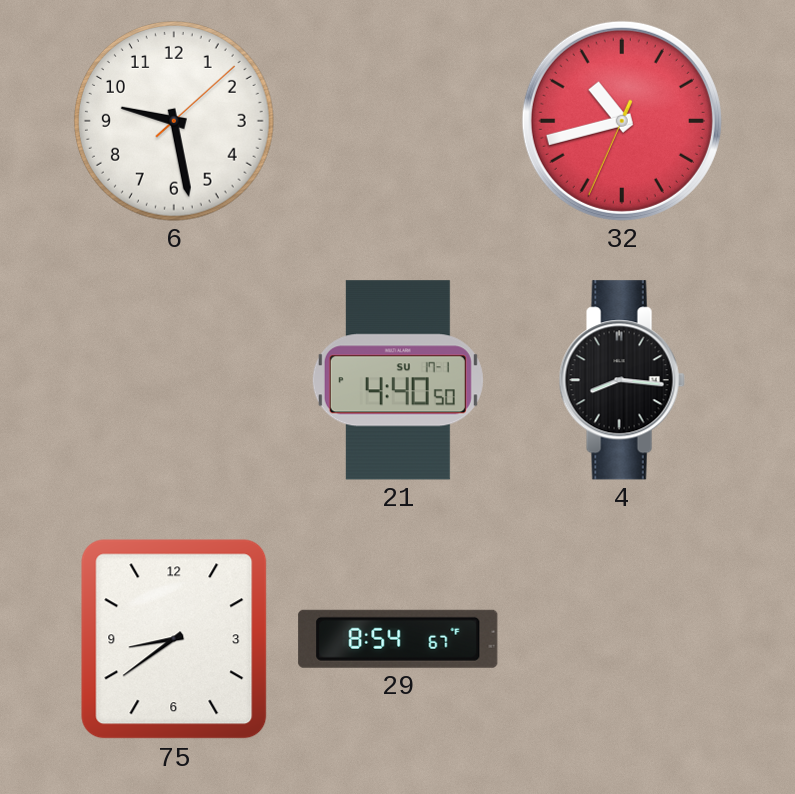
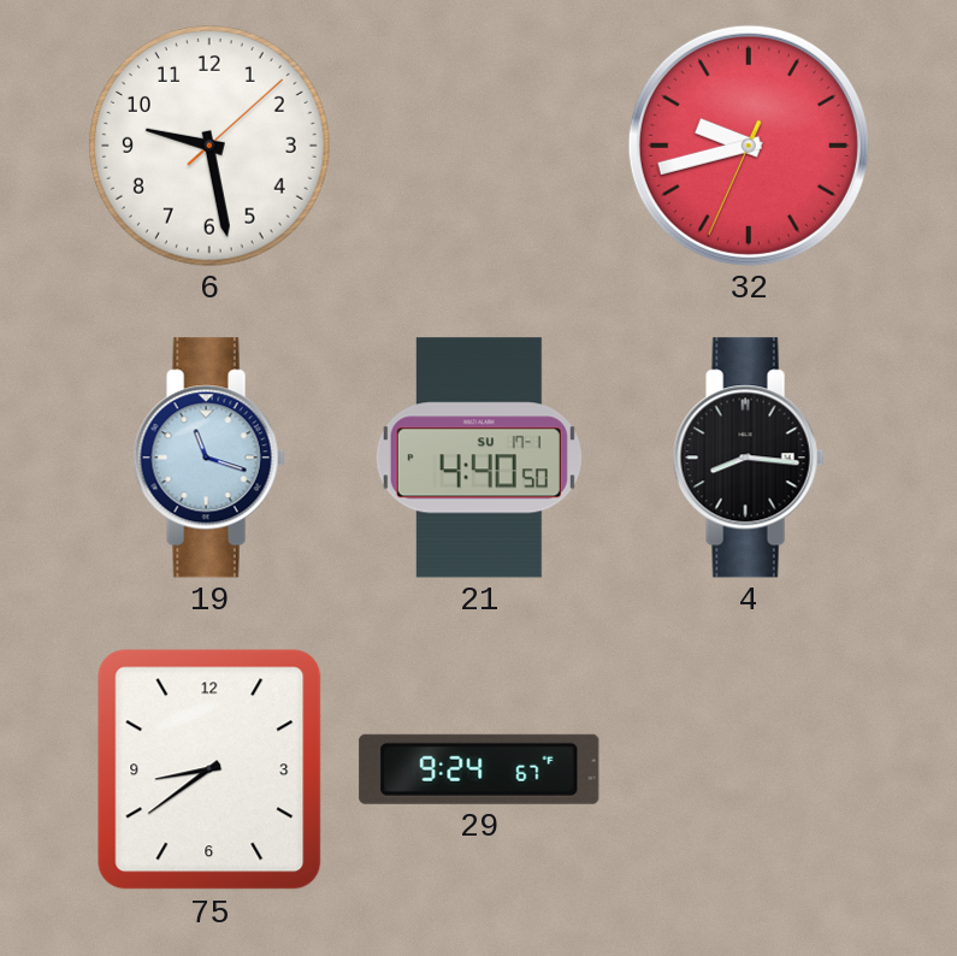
32: 10:42 -> 9:42 (749, 146)
19: none -> 11:18 (209, 458)
29: 8:54 -> 9:24 (479, 769)
